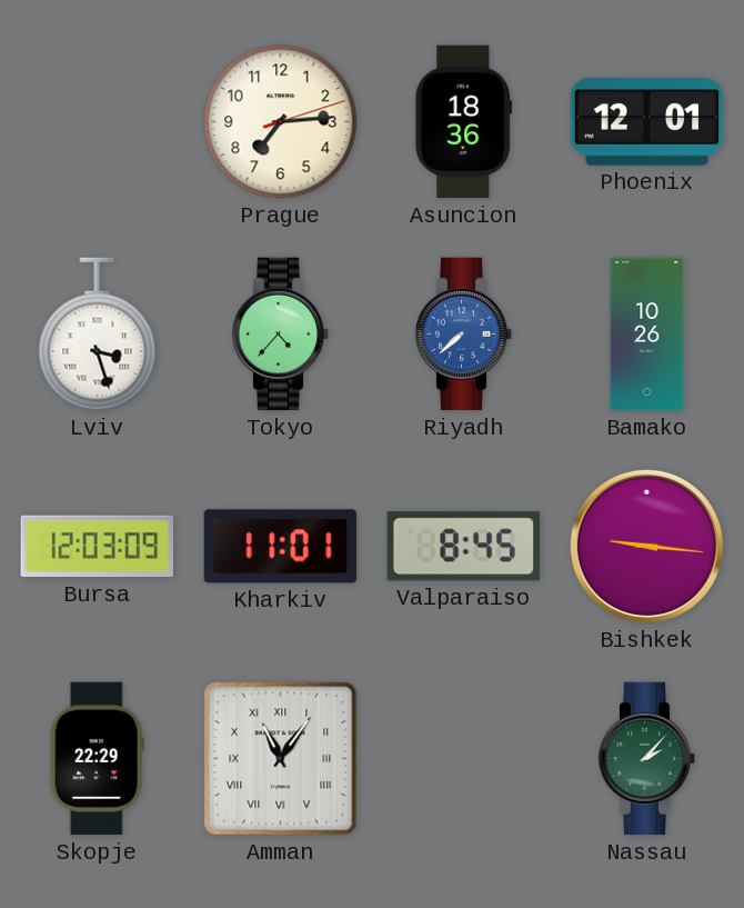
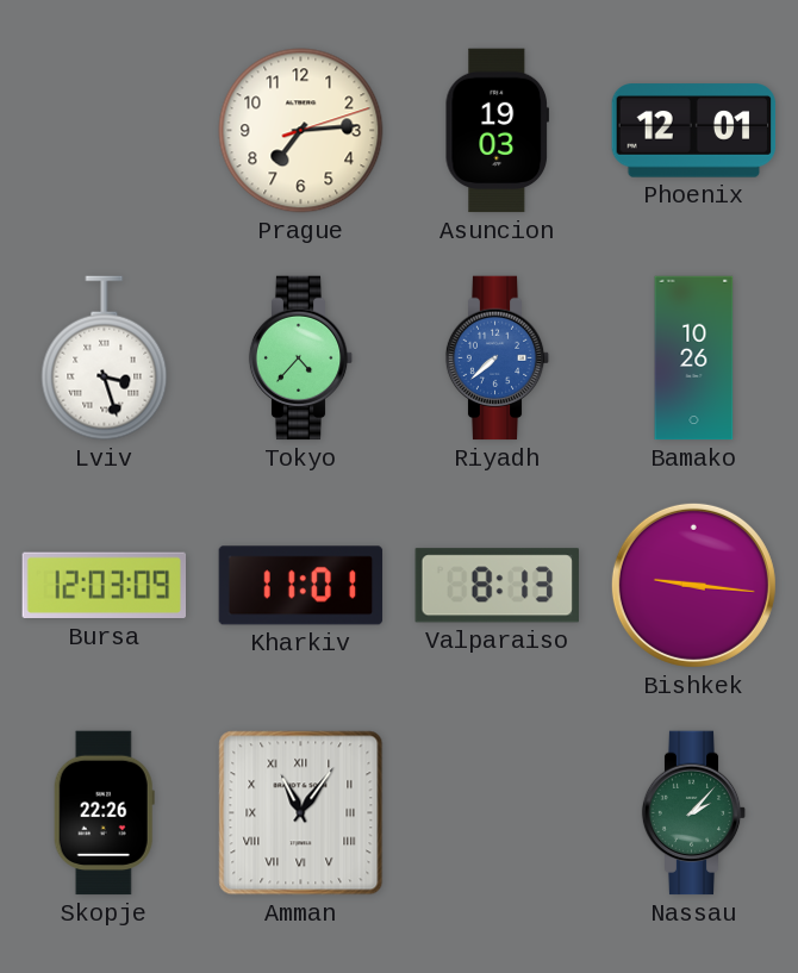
Asuncion: 18:36 -> 19:03 (497, 131)
Valparaiso: 8:45 -> 8:13 (497, 586)
Skopje: 22:29 -> 22:26 (104, 813)
